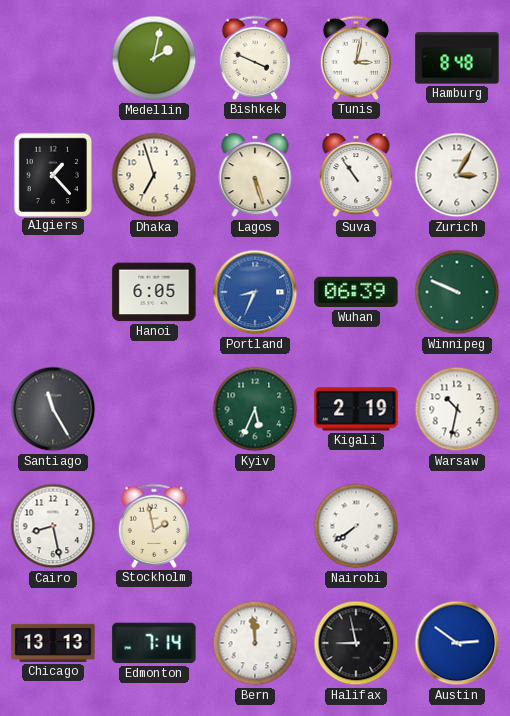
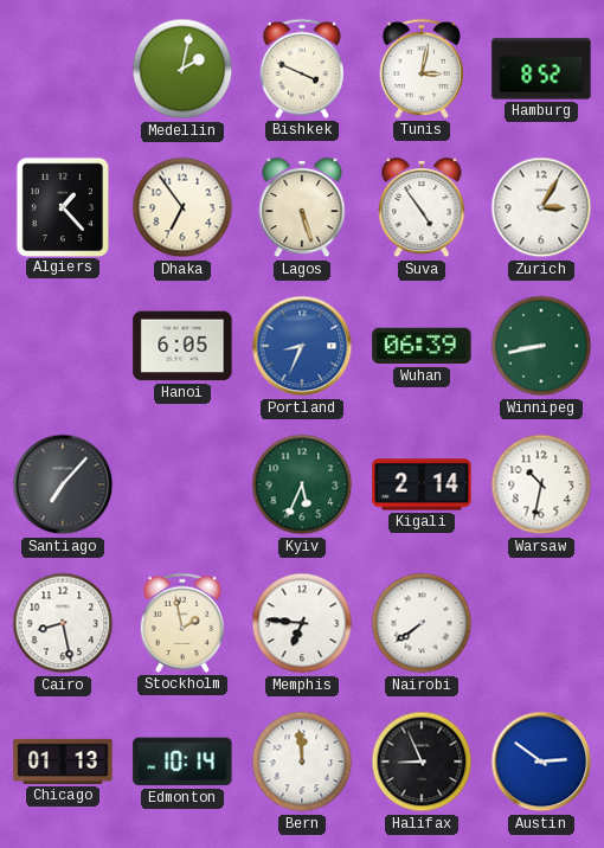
Hamburg: 8:48 -> 8:52 (541, 69)
Dhaka: 6:57 -> 6:54 (182, 207)
Suva: 10:54 -> 4:54 (422, 207)
Winnipeg: 9:49 -> 8:43 (541, 346)
Santiago: 11:25 -> 7:07 (63, 484)
Kigali: 2:19 -> 2:14 (422, 484)
Memphis: none -> 6:46 (302, 623)
Chicago: 13:13 -> 01:13 (63, 762)
Edmonton: 7:14 -> 10:14 (182, 762)
Halifax: 8:58 -> 8:56 (422, 762)
